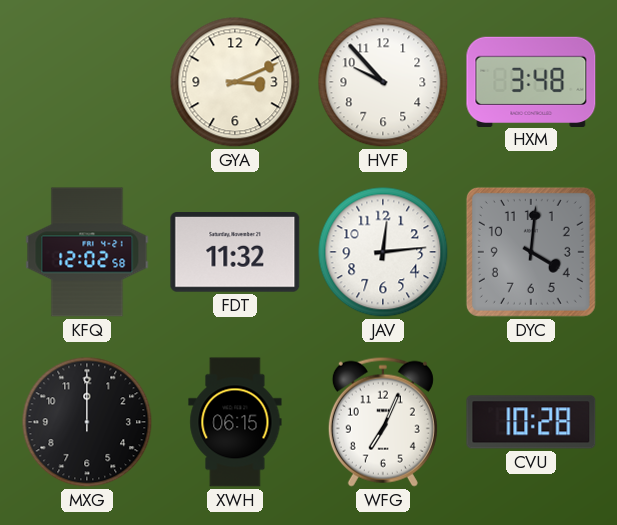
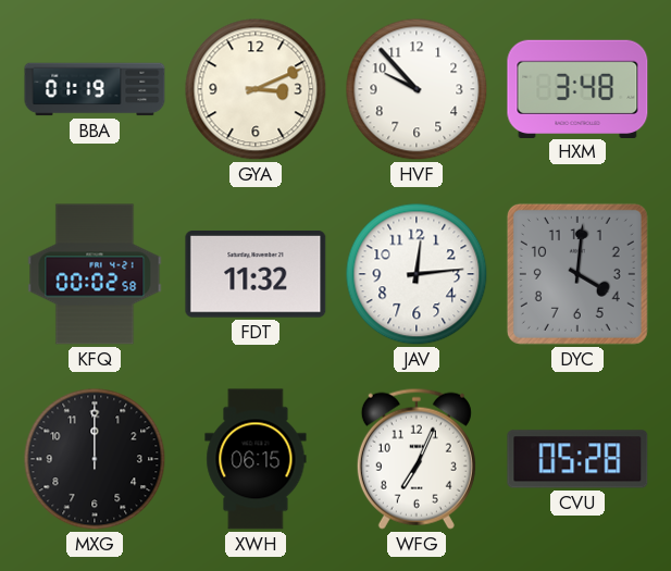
BBA: none -> 01:19 (95, 89)
KFQ: 12:02 -> 00:02 (95, 274)
CVU: 10:28 -> 05:28 (577, 459)
